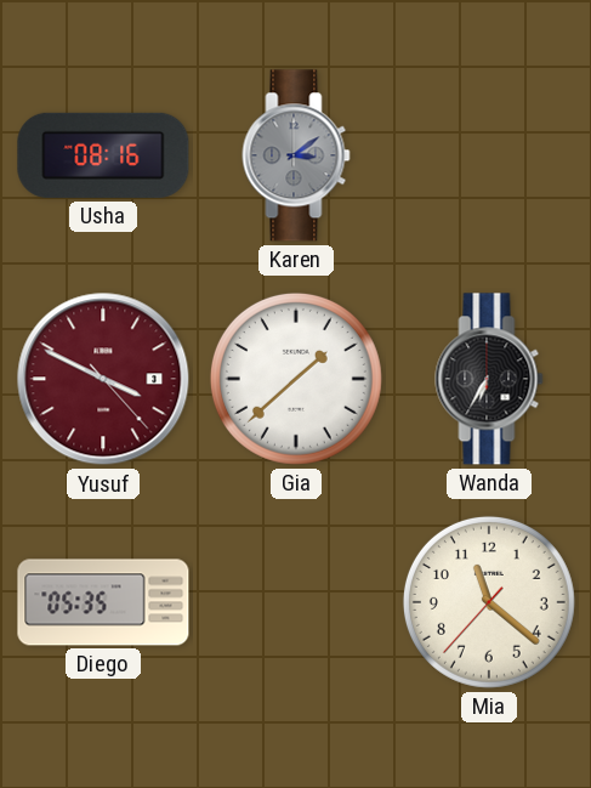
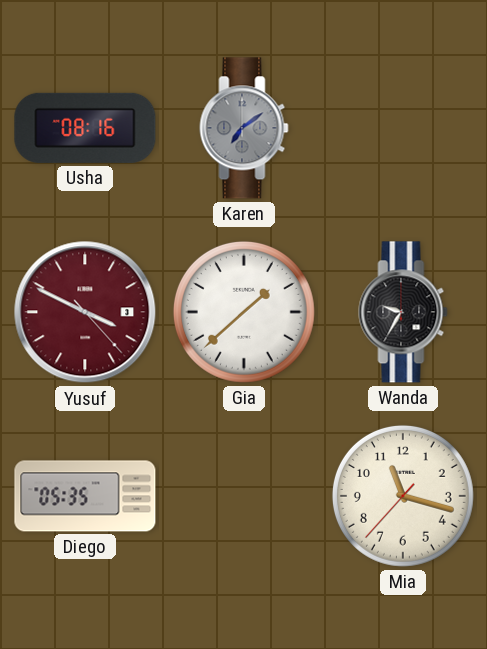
Karen: 3:09 -> 7:09 (244, 128)
Wanda: 6:35 -> 9:35 (403, 312)
Mia: 11:21 -> 11:17 (403, 496)
